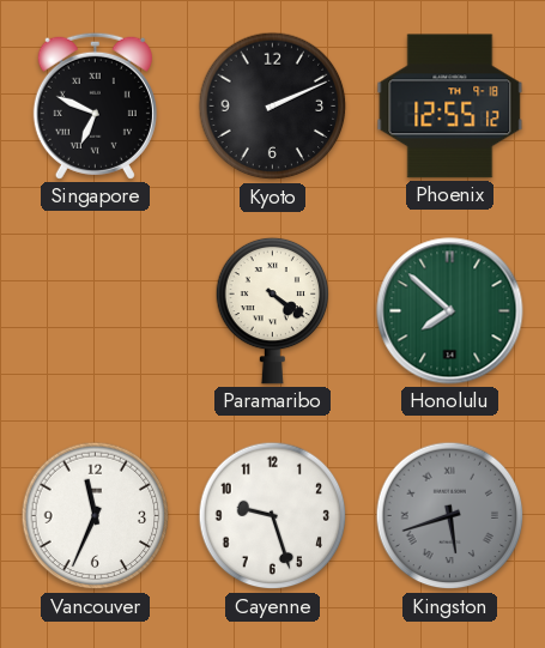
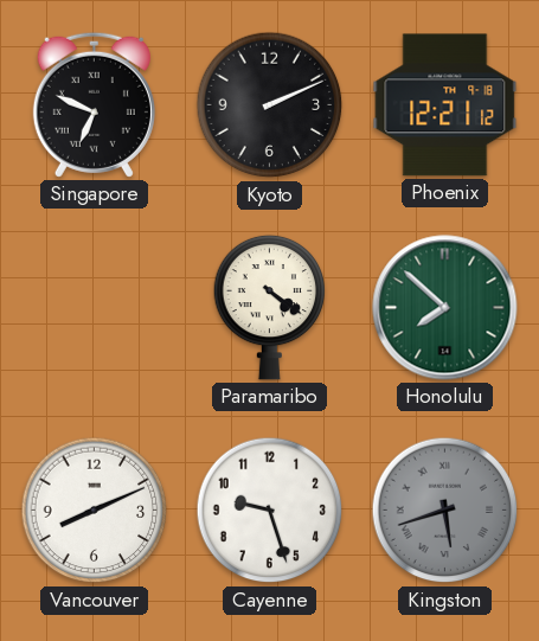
Phoenix: 12:55 -> 12:21 (445, 105)
Vancouver: 11:34 -> 8:11 (95, 511)
